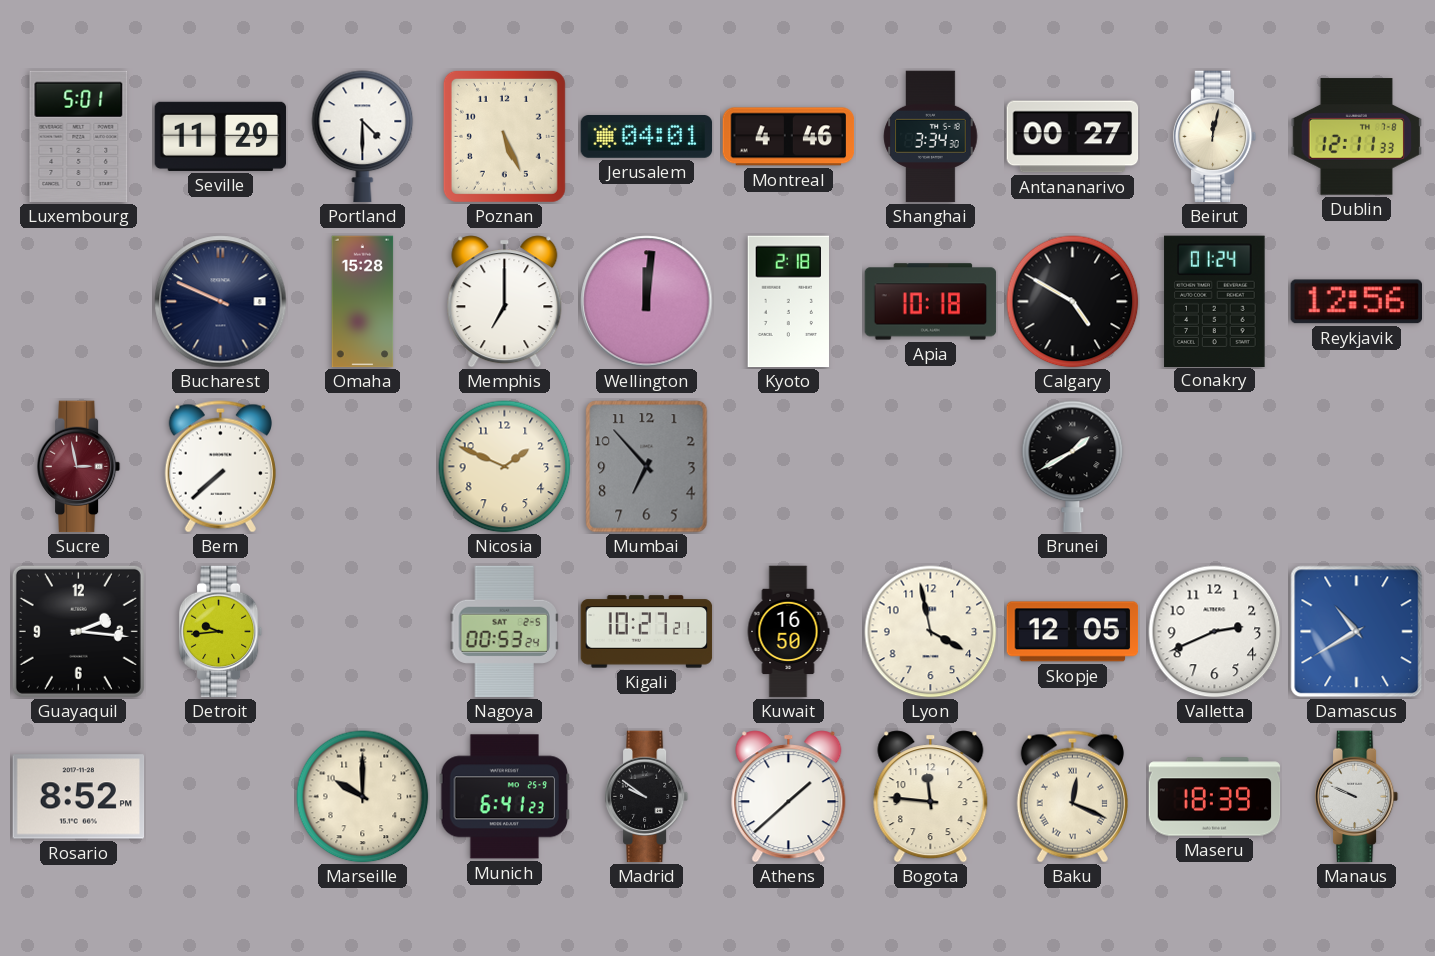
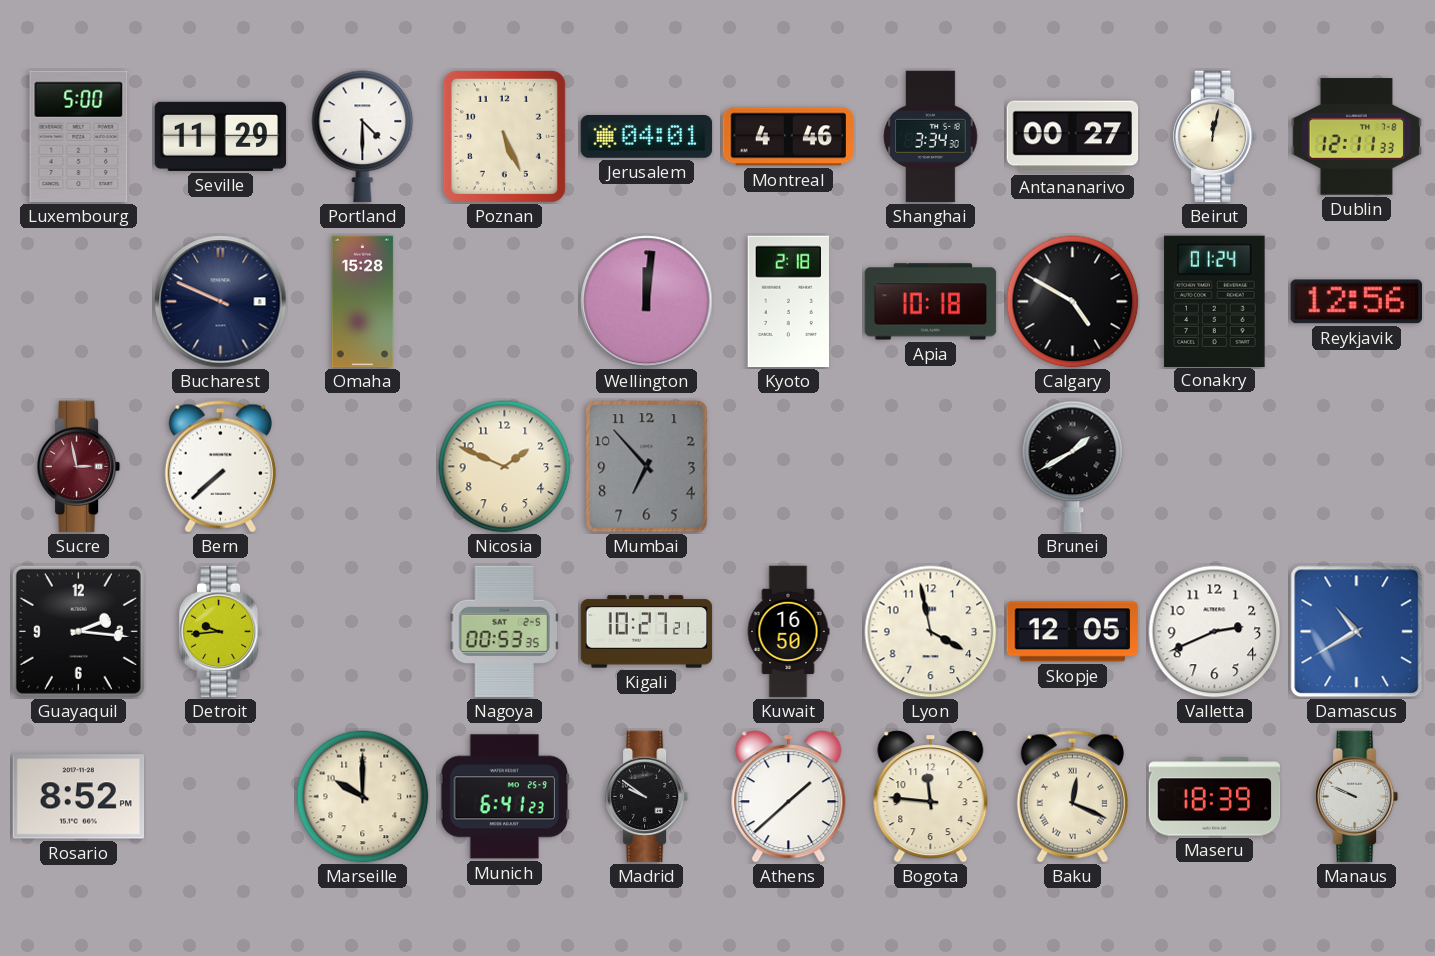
Luxembourg: 5:01 -> 5:00 (79, 137)
Memphis: 7:00 -> none (505, 302)
Nagoya: 00:53:24 -> 00:53:35 (504, 632)
